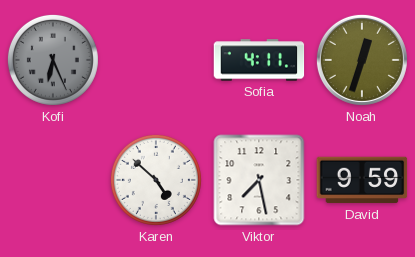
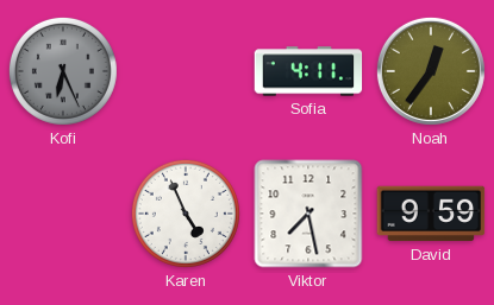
Noah: 12:33 -> 12:36 (431, 71)
Karen: 4:52 -> 4:56 (186, 214)
